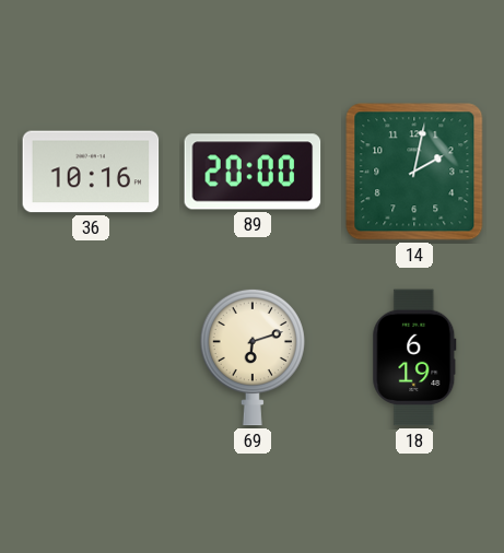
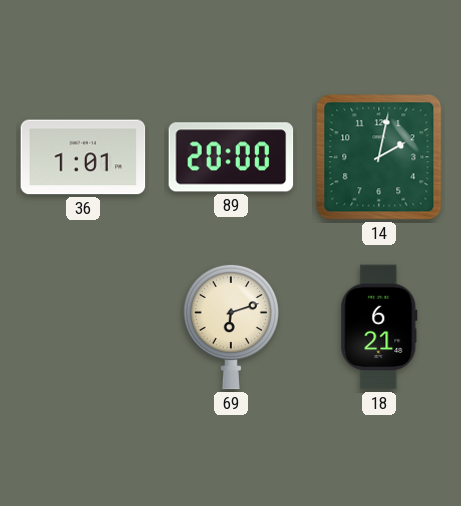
36: 10:16 -> 1:01 (83, 157)
18: 6:19 -> 6:21 (379, 327)
